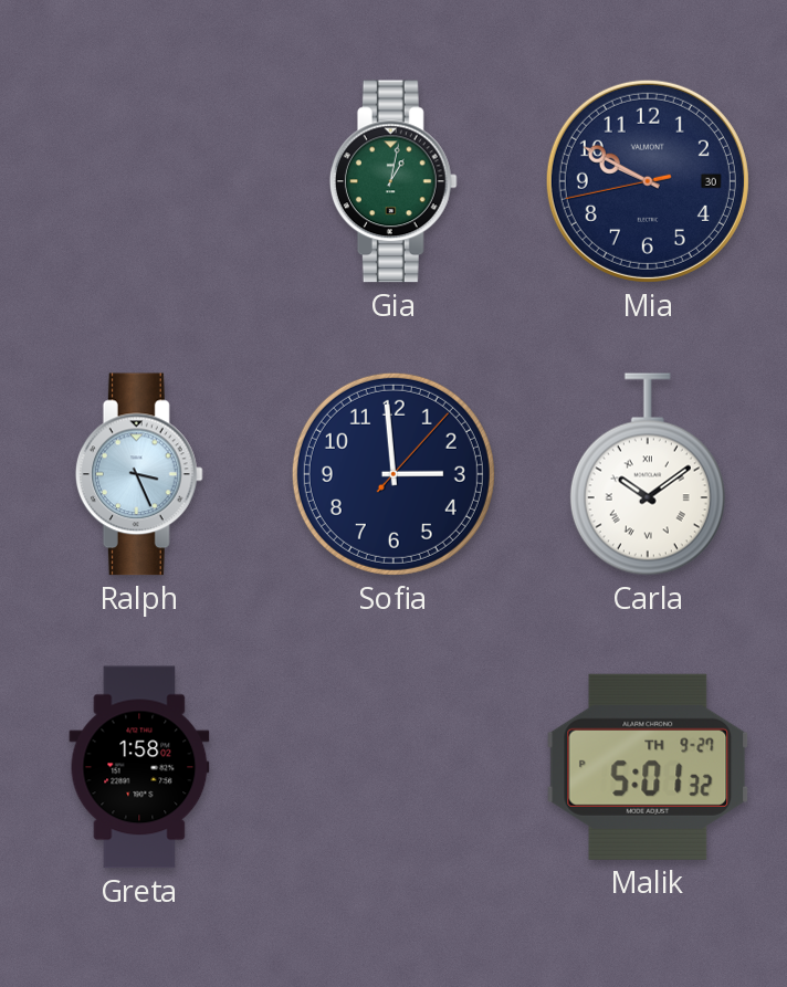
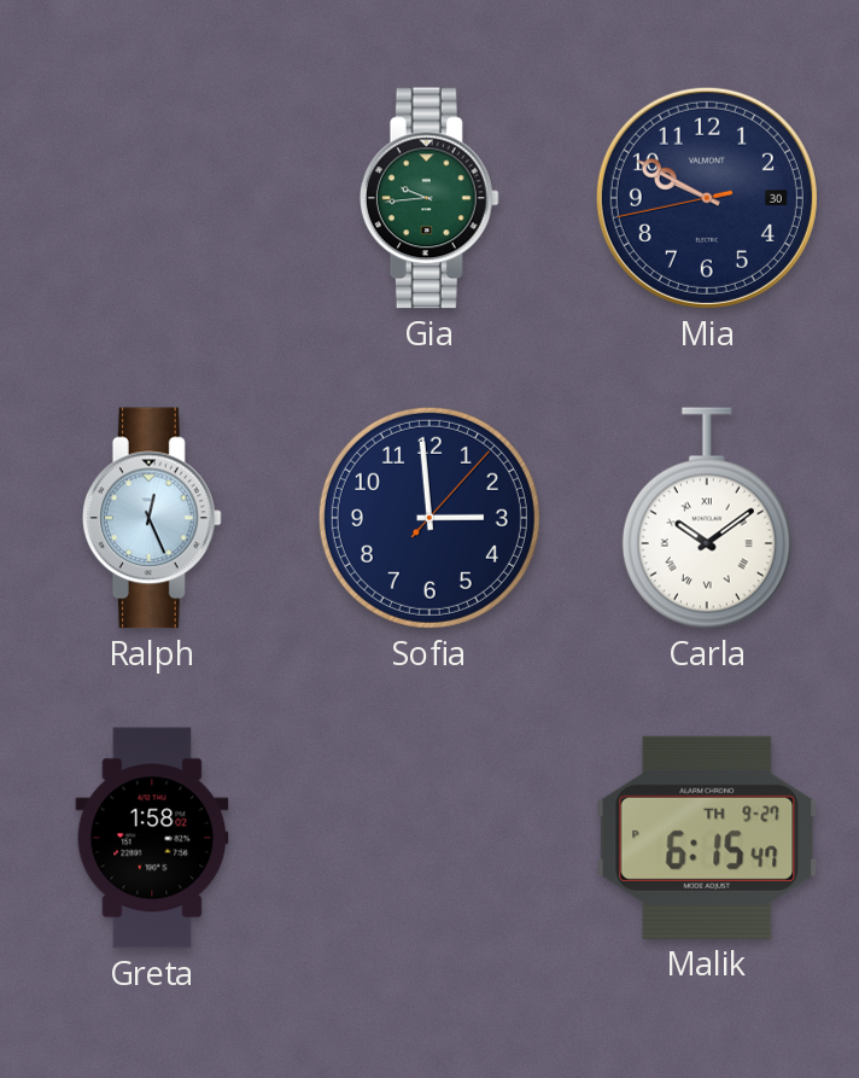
Gia: 1:02 -> 9:44 (429, 198)
Ralph: 3:26 -> 12:26 (152, 518)
Malik: 5:01 -> 6:15 (707, 838)
